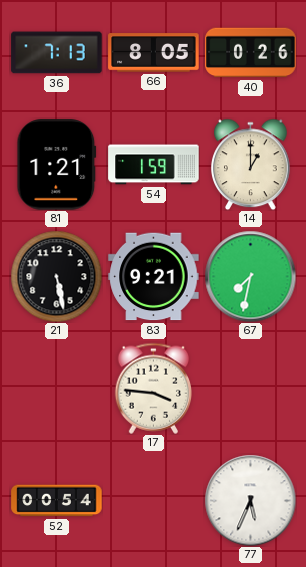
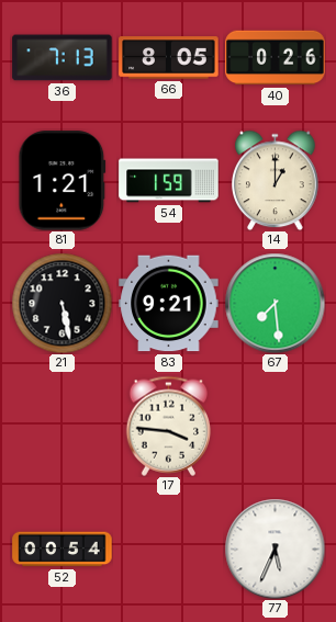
67: 7:32 -> 7:29 (275, 303)
